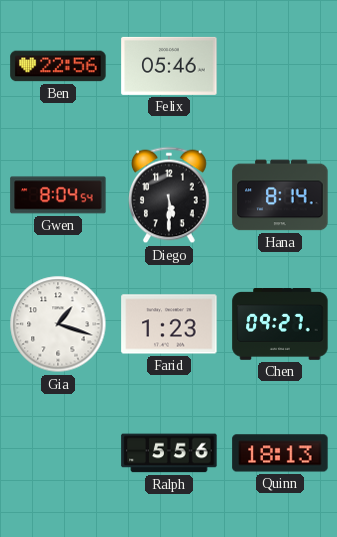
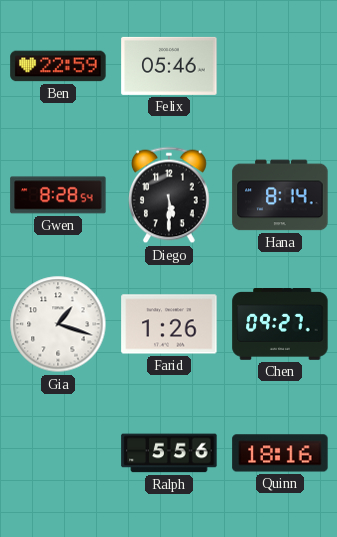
Ben: 22:56 -> 22:59 (58, 66)
Gwen: 8:04 -> 8:28 (58, 195)
Farid: 1:23 -> 1:26 (169, 324)
Quinn: 18:13 -> 18:16 (280, 453)
